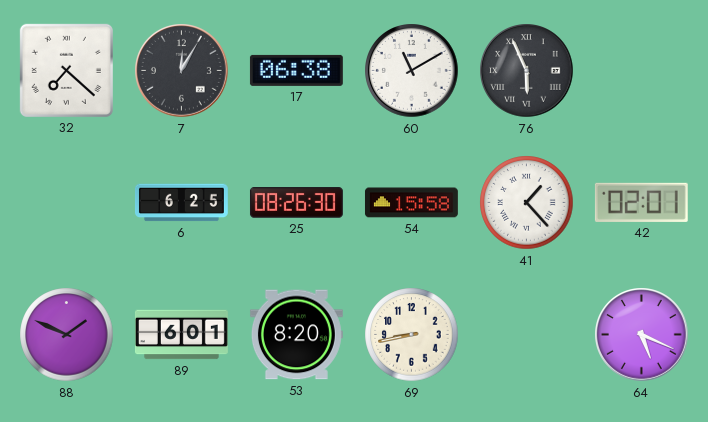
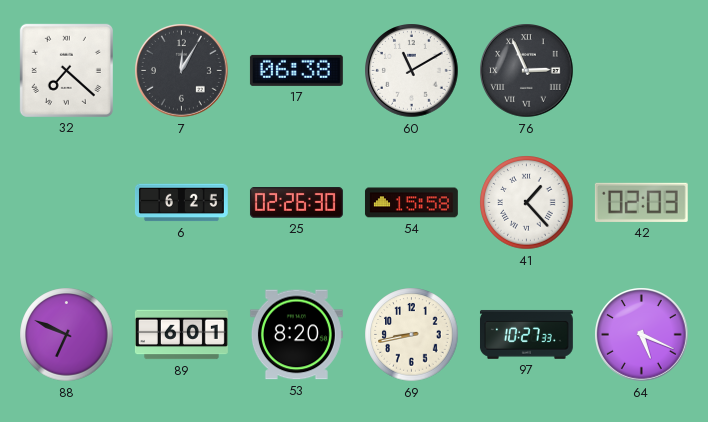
76: 5:56 -> 2:56 (527, 71)
25: 08:26 -> 02:26 (296, 203)
42: 02:01 -> 02:03 (641, 202)
88: 1:49 -> 6:49 (67, 335)
97: none -> 10:27 (526, 334)
